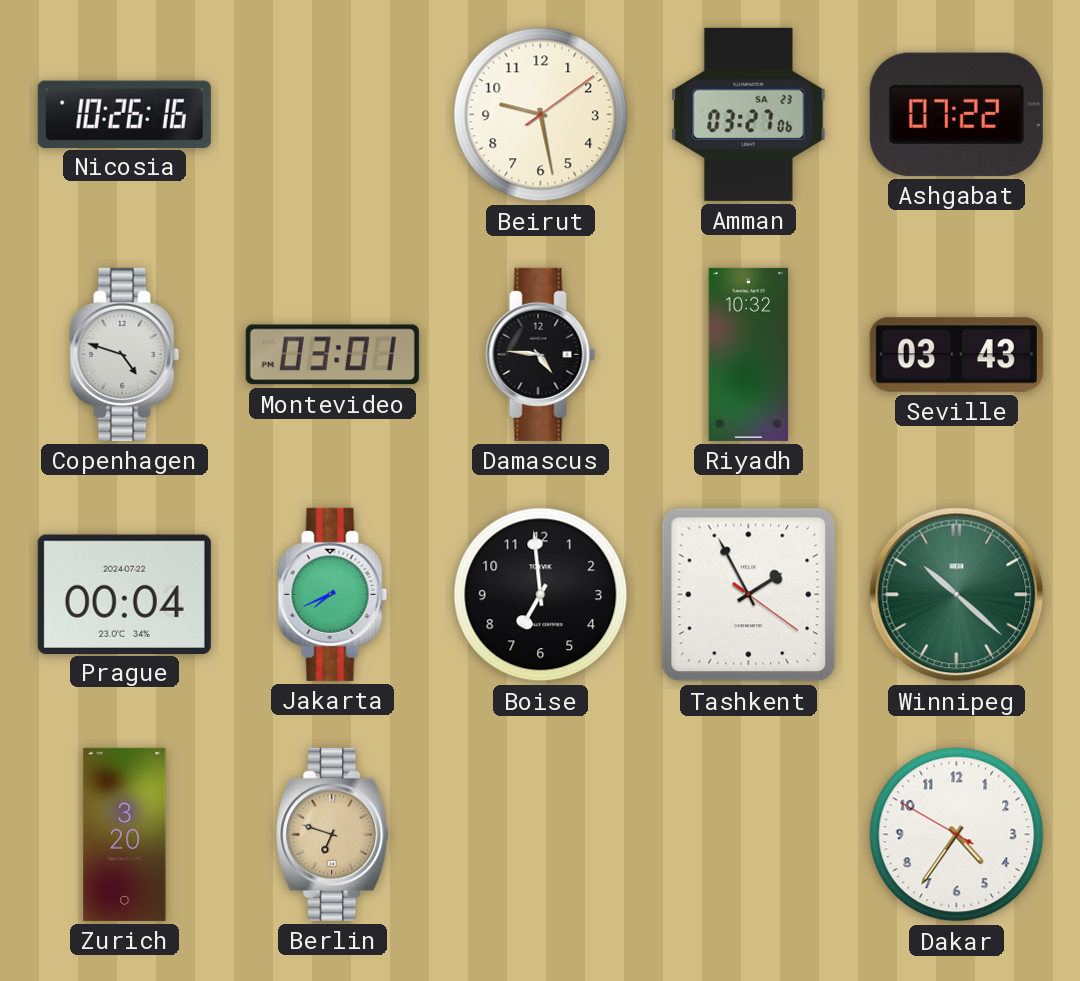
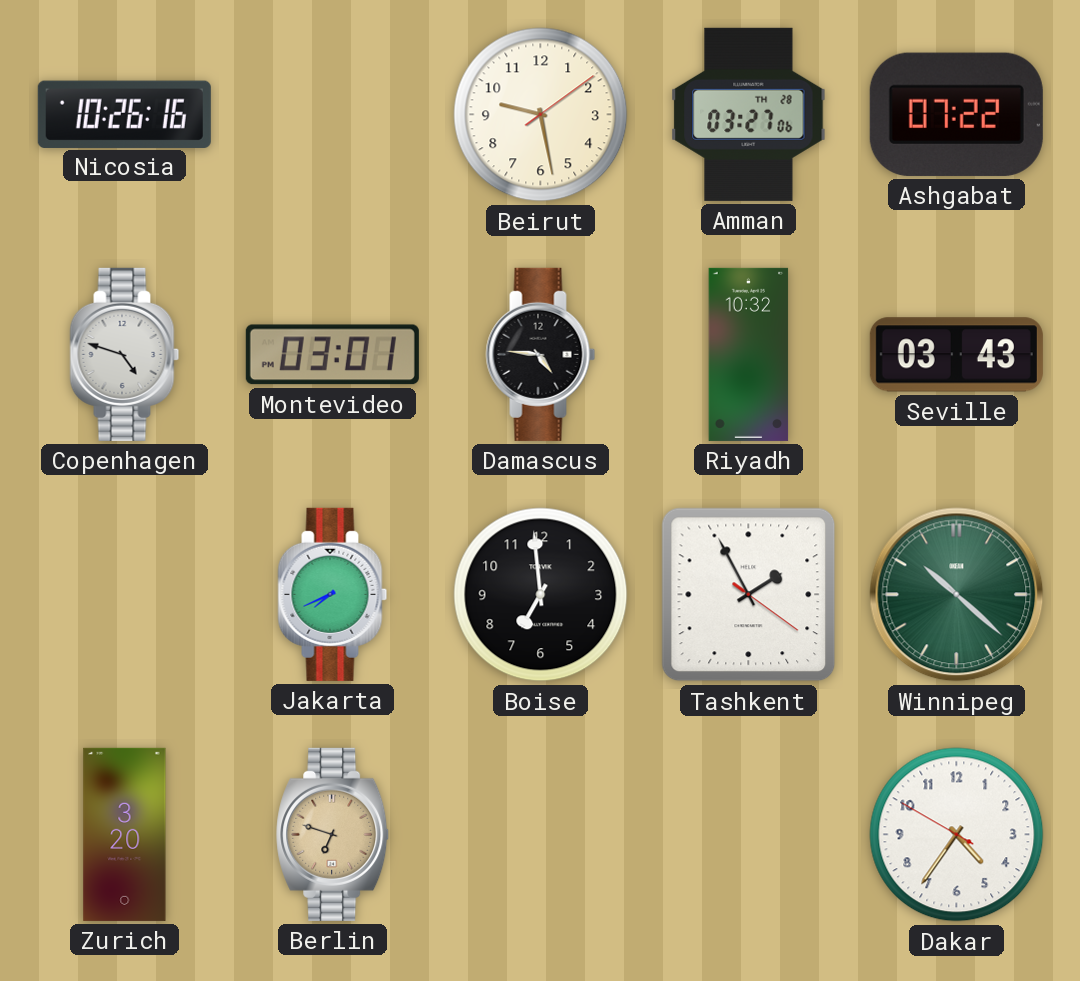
Amman date: SA 23 -> TH 28 (749, 114)
Prague: 00:04 -> none (124, 594)
